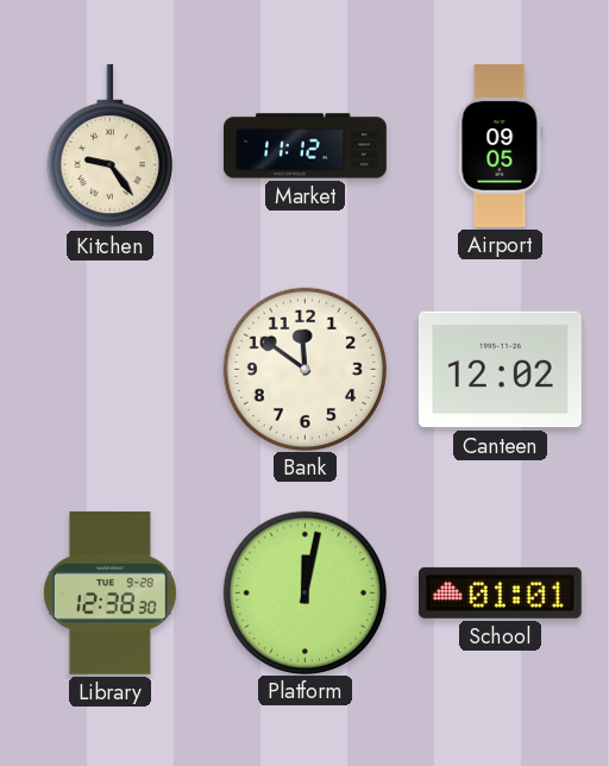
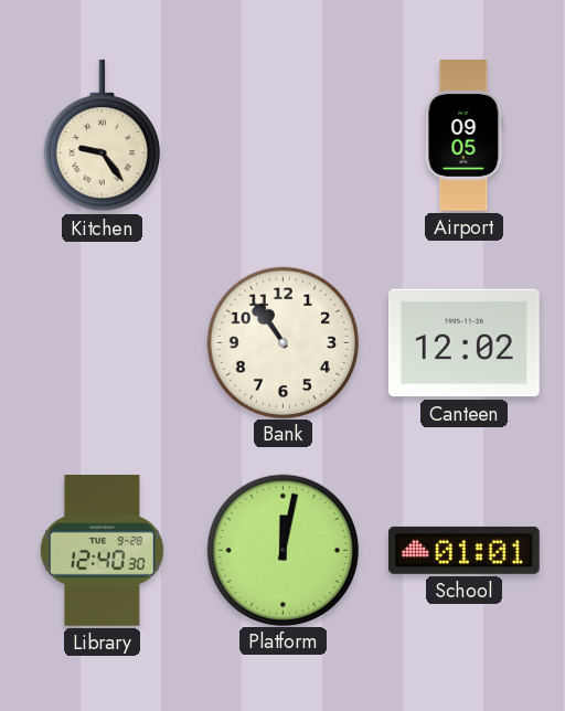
Market: 11:12 -> none (306, 146)
Bank: 11:51 -> 10:54 (282, 342)
Library: 12:38 -> 12:40 (102, 551)
